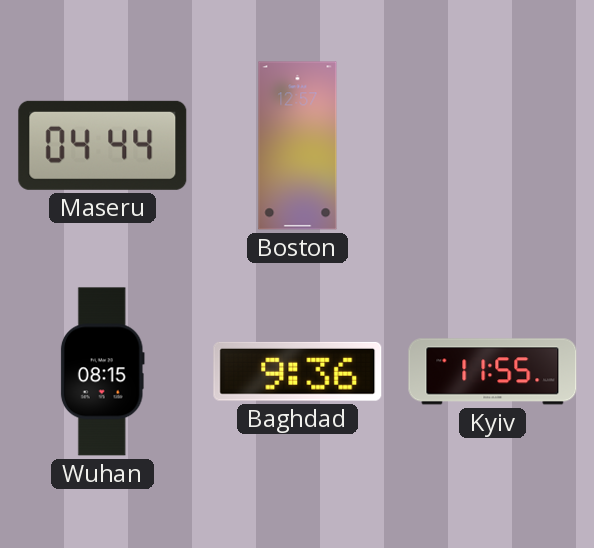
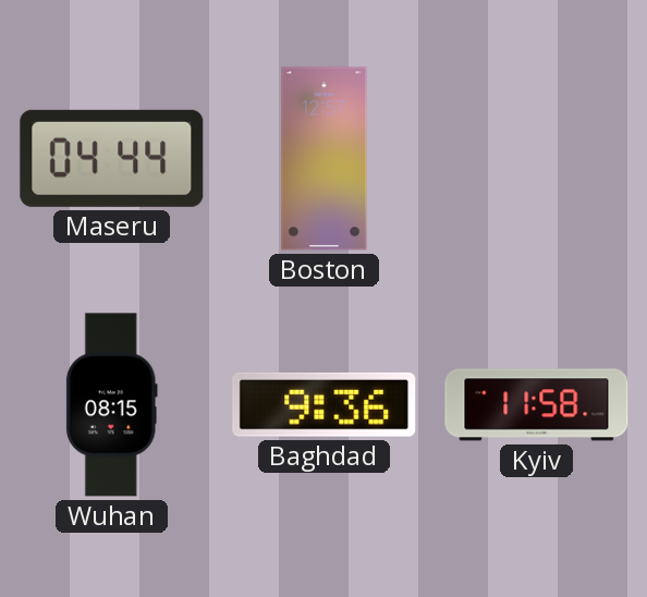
Kyiv: 11:55 -> 11:58 (537, 405)
